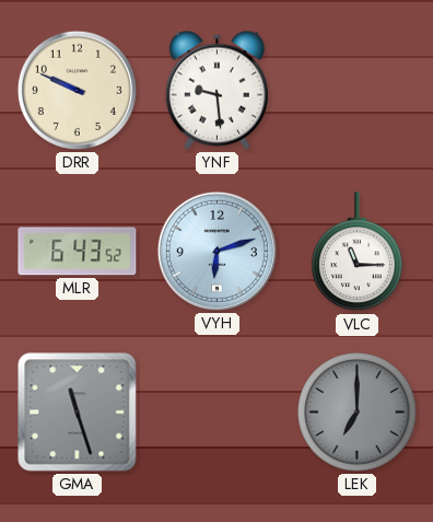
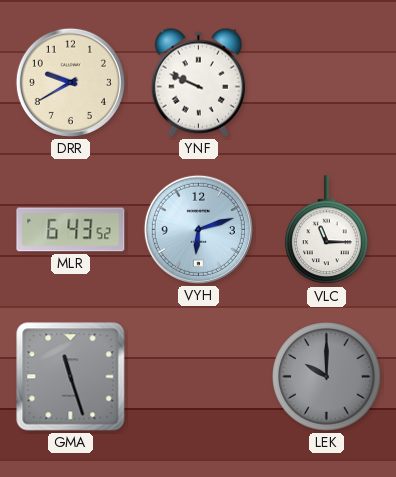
DRR: 9:49 -> 9:40 (70, 82)
YNF: 9:29 -> 9:49 (198, 82)
LEK: 7:00 -> 10:00 (327, 377)
